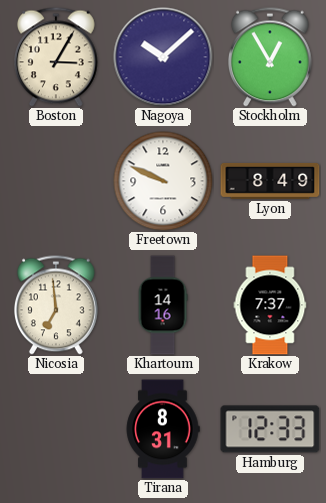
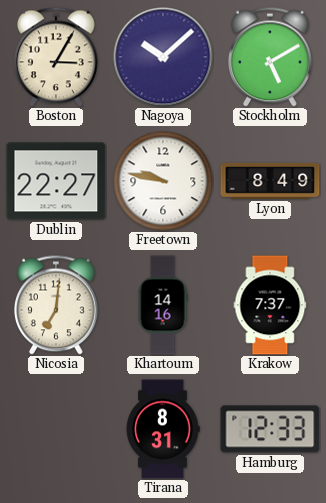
Stockholm: 12:55 -> 5:10 (271, 57)
Dublin: none -> 22:27 (56, 181)
Freetown: 9:49 -> 9:47 (163, 181)
Nicosia: 6:59 -> 7:01 (57, 305)
